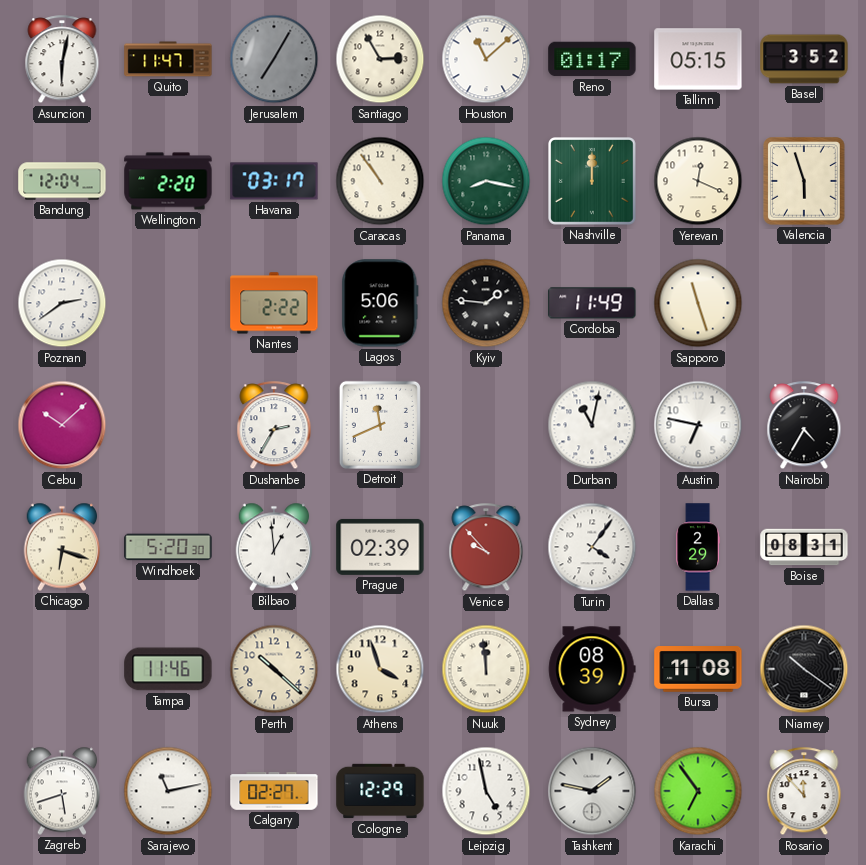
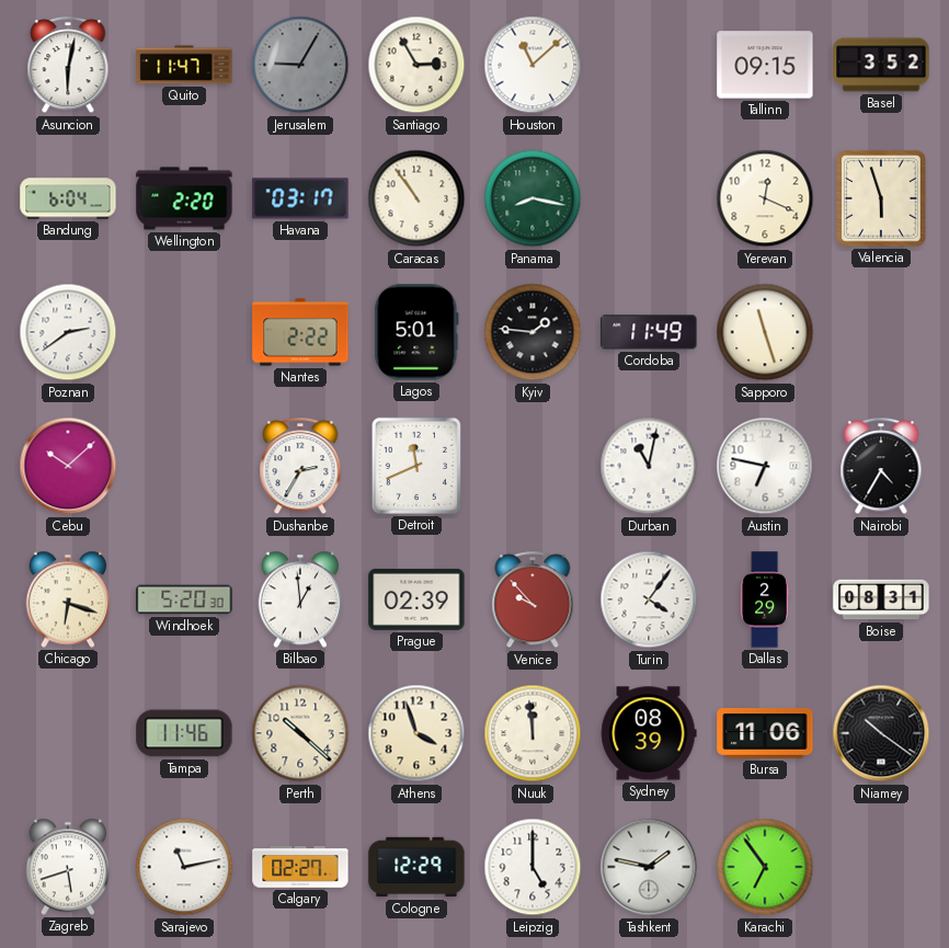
Jerusalem: 7:05 -> 9:05 (300, 65)
Reno: 01:17 -> none (592, 59)
Tallinn: 05:15 -> 09:15 (765, 65)
Bandung: 12:04 -> 6:04 (68, 198)
Nashville: 12:00 -> none (593, 182)
Lagos: 5:06 -> 5:01 (416, 332)
Bursa: 11:08 -> 11:06 (765, 734)
Leipzig: 4:58 -> 5:00 (533, 867)
Rosario: 11:53 -> none (804, 792)
